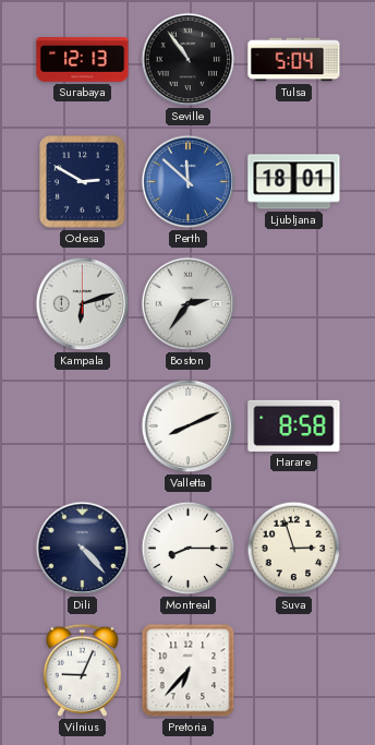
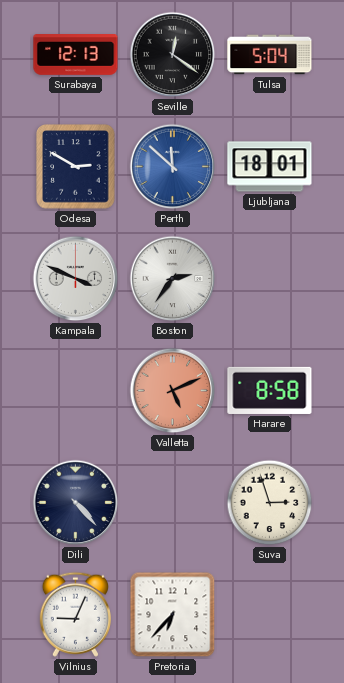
Seville: 10:54 -> 12:21 (173, 55)
Kampala: 6:12 -> 3:49 (76, 279)
Valletta: 8:11 -> 5:11 (173, 391)
Valletta dial: white -> salmon (173, 391)
Montreal: 8:15 -> none (189, 549)
